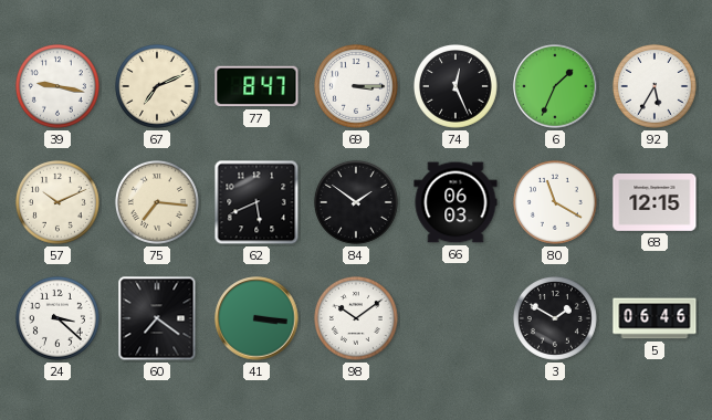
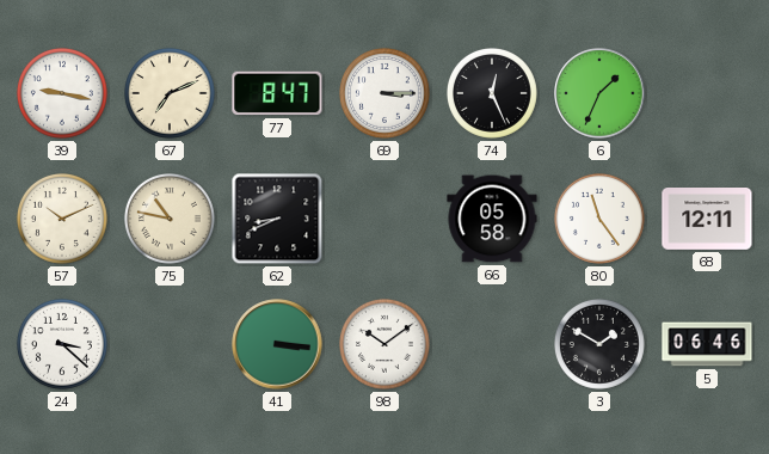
92: 5:35 -> none (655, 86)
75: 7:16 -> 10:47 (170, 219)
62: 5:41 -> 8:41 (277, 219)
84: 1:51 -> none (356, 202)
66: 06:03 -> 05:58 (492, 219)
80: 11:20 -> 11:24 (599, 219)
68: 12:15 -> 12:11 (707, 220)
60: 7:21 -> none (157, 318)
